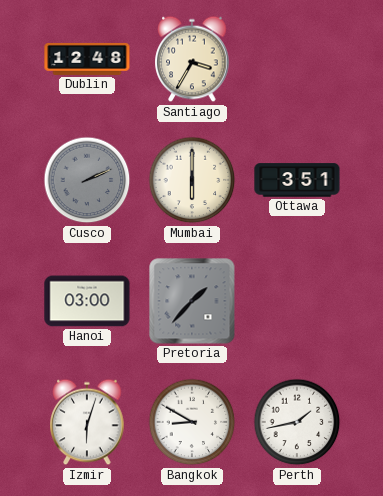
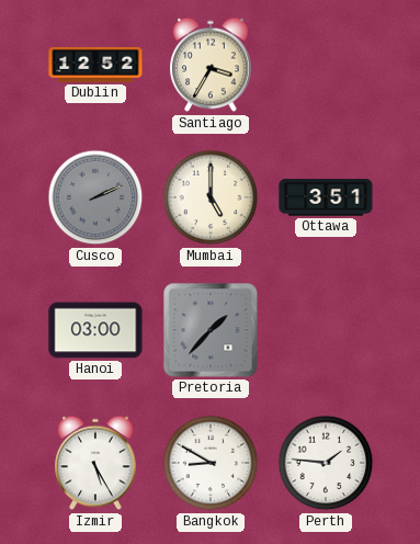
Dublin: 12:48 -> 12:52 (95, 65)
Mumbai: 6:00 -> 5:00 (211, 197)
Izmir: 6:03 -> 5:25 (95, 463)
Perth: 1:43 -> 1:46 (326, 463)
